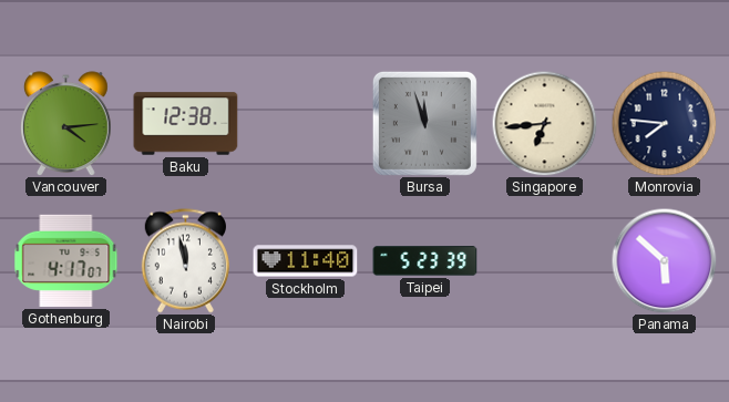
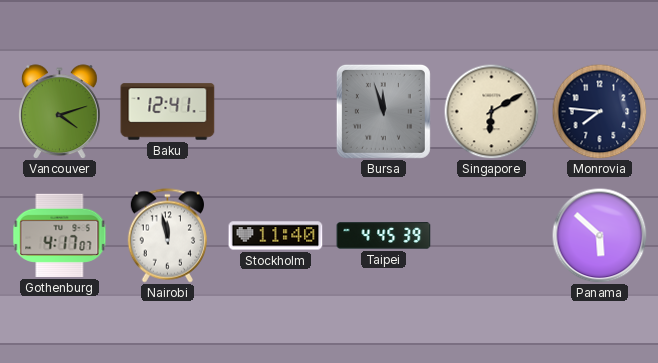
Vancouver: 4:14 -> 4:12 (60, 112)
Baku: 12:38 -> 12:41 (168, 112)
Singapore: 6:44 -> 6:10 (491, 111)
Taipei: 5:23 -> 4:45 (384, 236)
